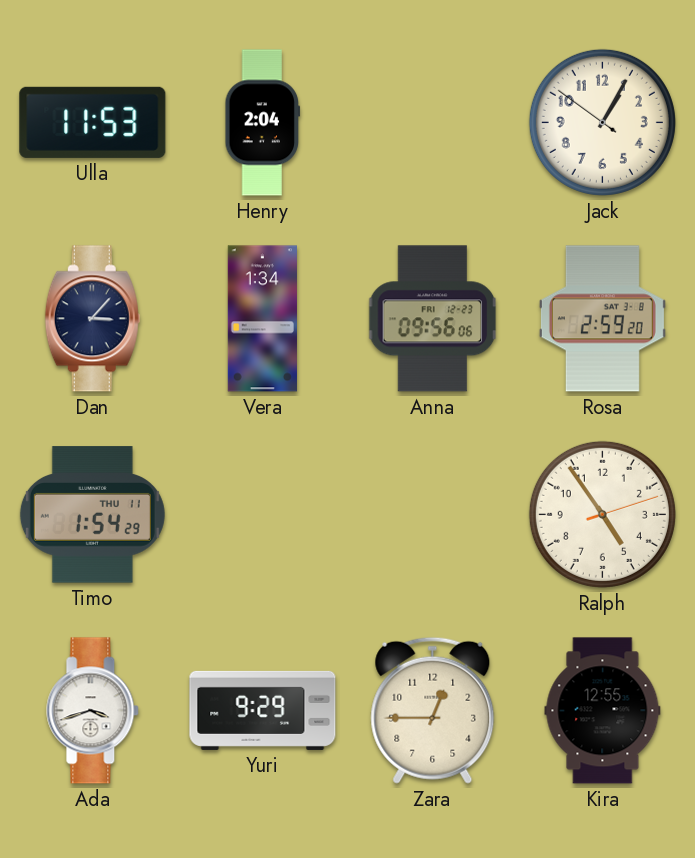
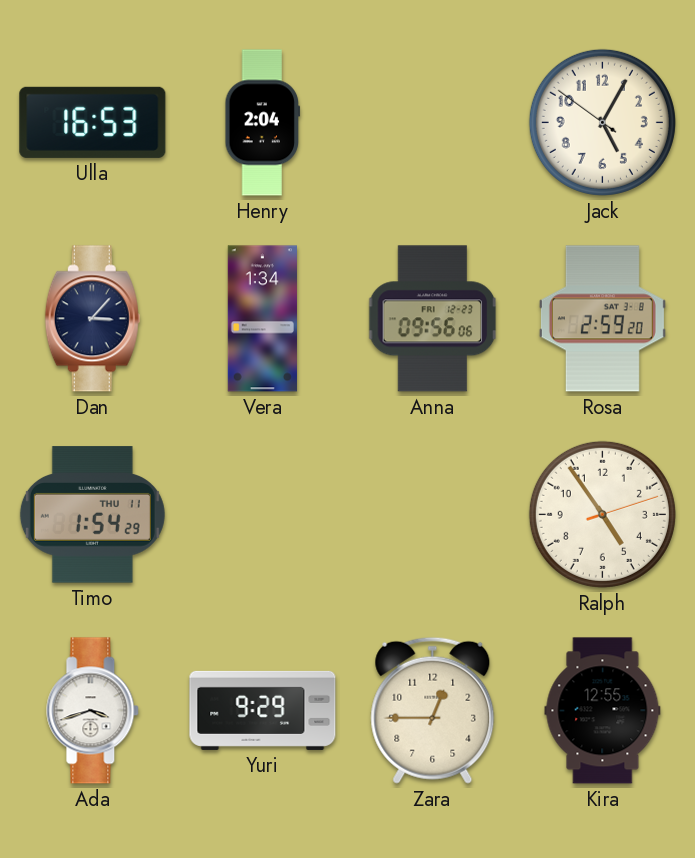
Ulla: 11:53 -> 16:53 (93, 122)
Jack: 1:04 -> 5:04 (602, 122)
